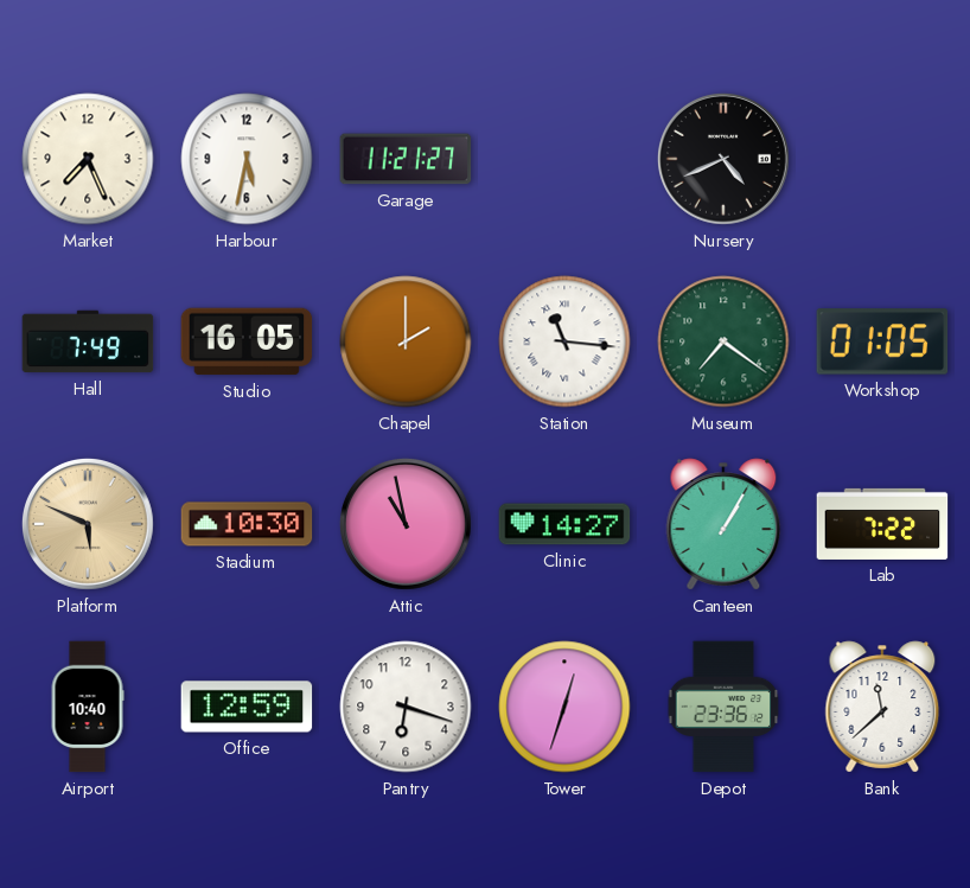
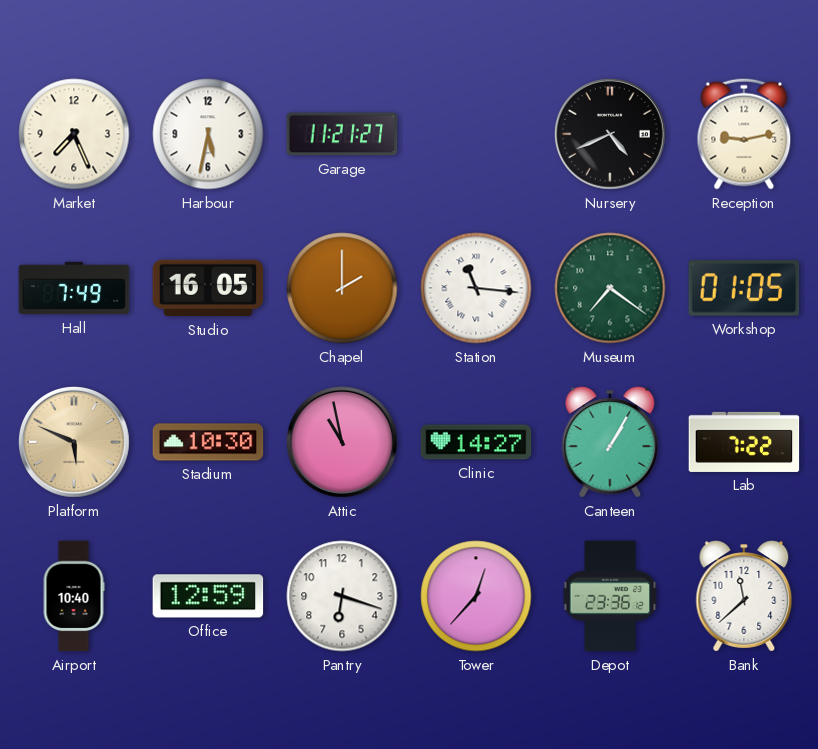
Reception: none -> 9:13 (744, 134)
Tower: 12:33 -> 12:37 (476, 596)
